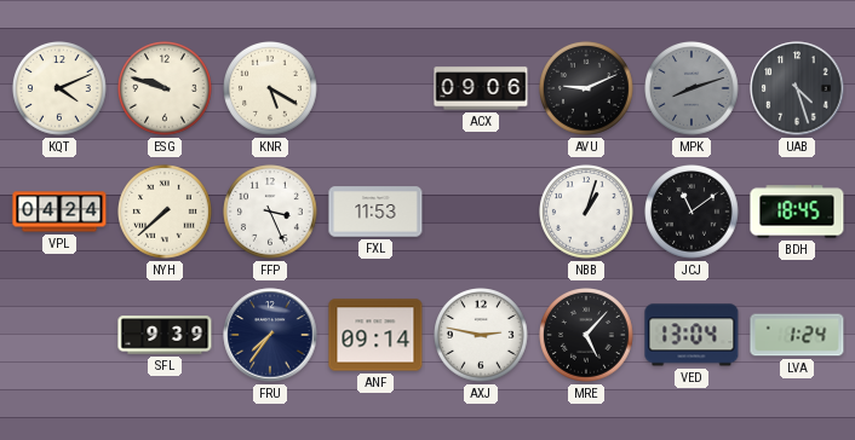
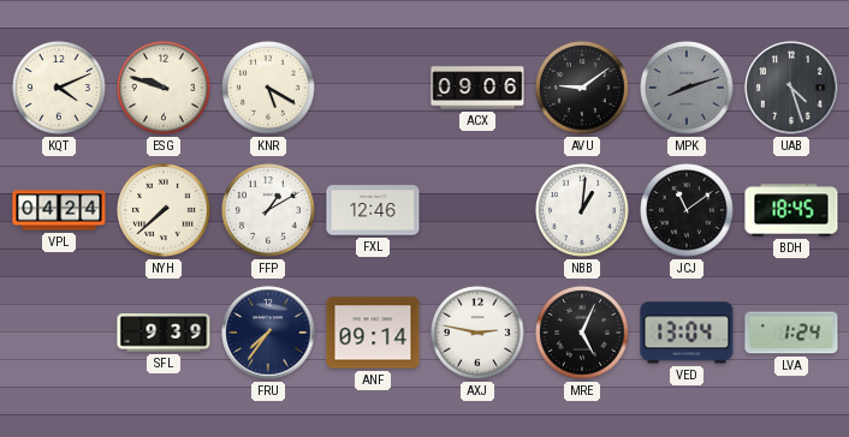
AVU: 9:11 -> 9:09 (583, 89)
FFP: 3:26 -> 1:10 (269, 211)
FXL: 11:53 -> 12:46 (373, 210)
NBB: 1:03 -> 1:01 (583, 211)
MRE: 5:07 -> 5:04 (583, 334)
